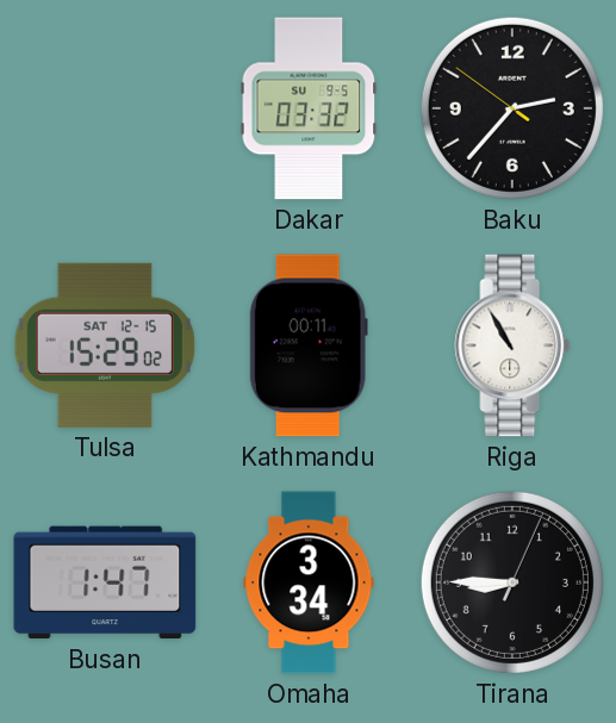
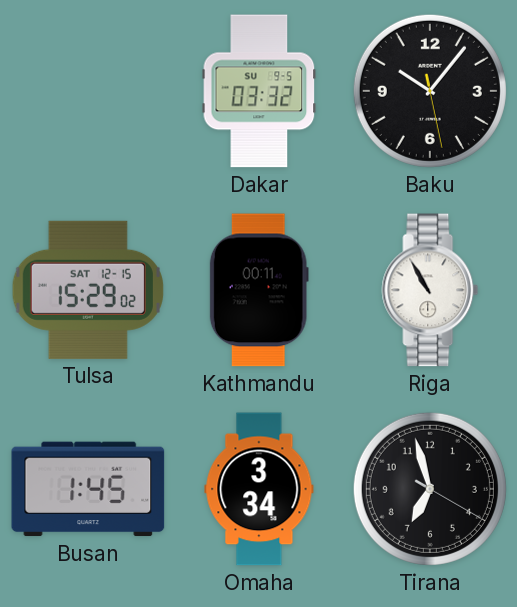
Baku: 2:36 -> 10:06 (430, 91)
Busan: 1:47 -> 1:45 (88, 489)
Tirana: 8:45 -> 6:57 (430, 489)
